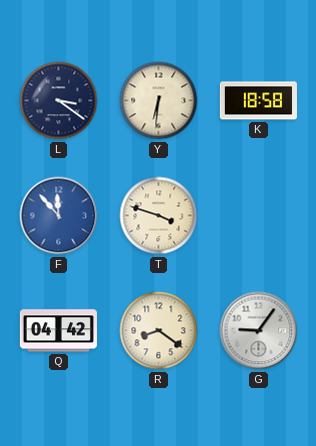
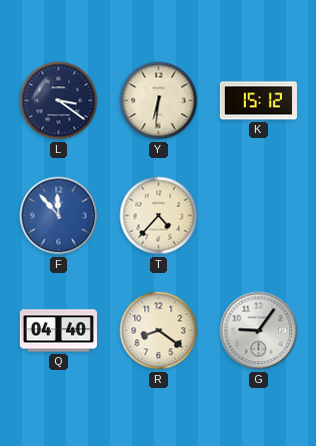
K: 18:58 -> 15:12 (258, 101)
T: 3:48 -> 4:37 (159, 216)
Q: 04:42 -> 04:40 (58, 331)
